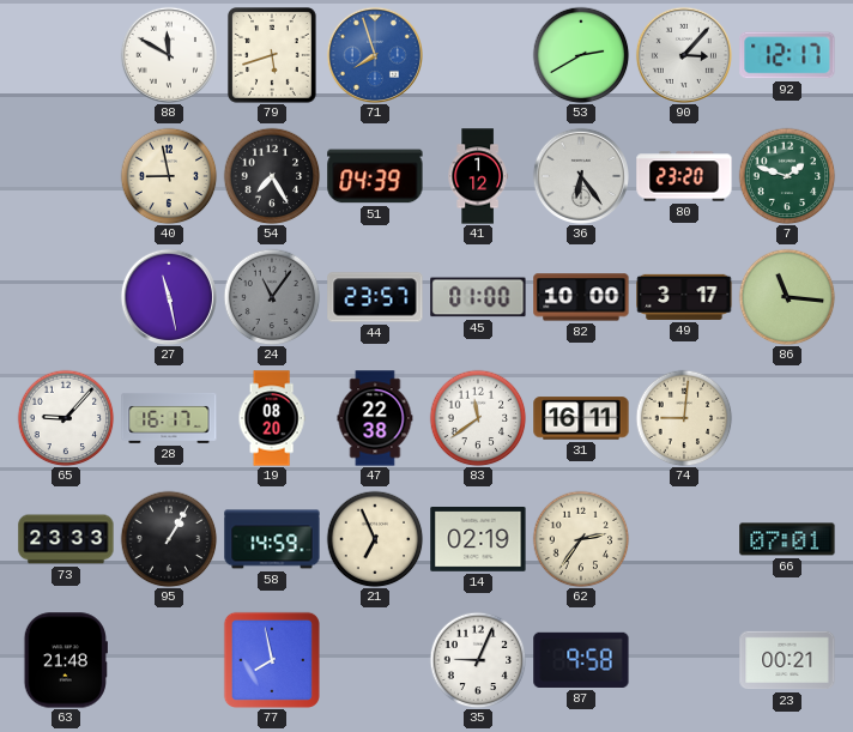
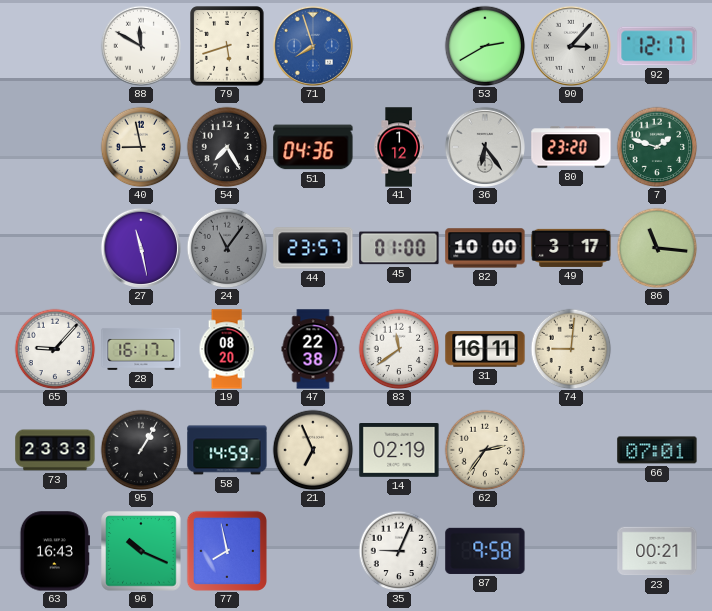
51: 04:39 -> 04:36 (313, 147)
63: 21:48 -> 16:43 (55, 551)
96: none -> 10:19 (141, 551)
